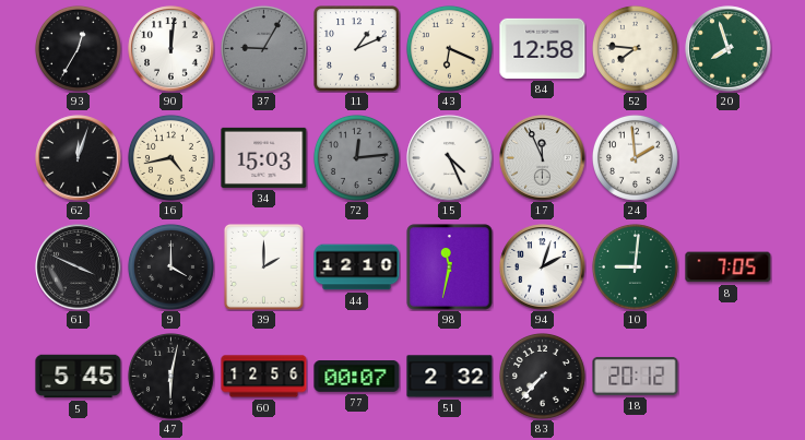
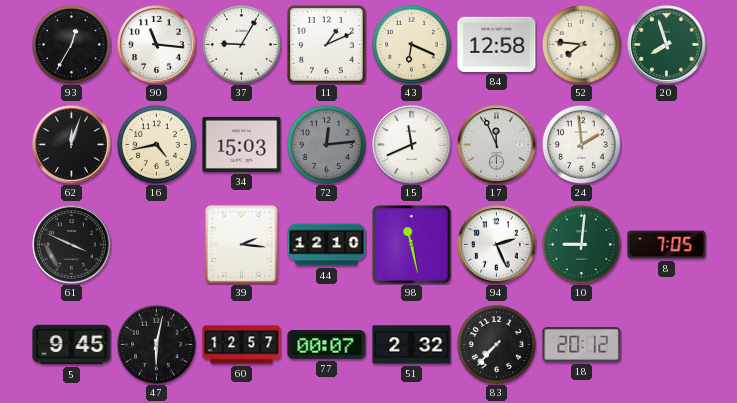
90: 12:01 -> 11:16 (157, 45)
37 dial: grey -> white (241, 44)
15: 4:26 -> 11:41 (412, 145)
9: 4:00 -> none (170, 266)
39: 2:00 -> 2:16 (241, 244)
98: 11:32 -> 11:28 (412, 245)
94: 2:03 -> 2:26 (497, 245)
5: 5:45 -> 9:45 (72, 345)
60: 12:56 -> 12:57 (242, 345)
